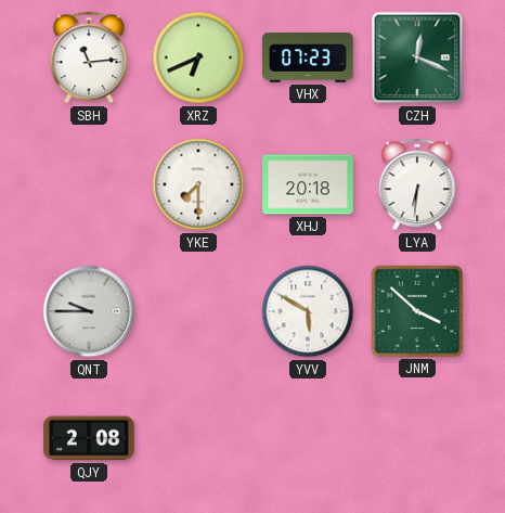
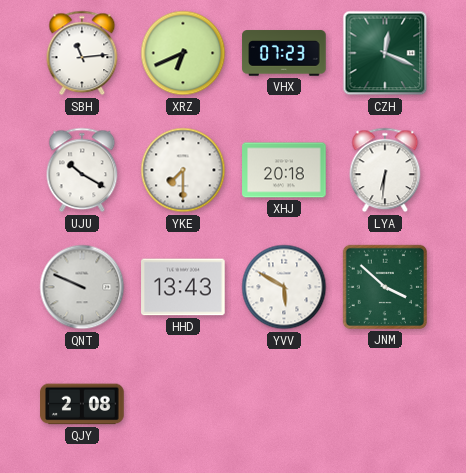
UJU: none -> 10:20 (82, 170)
QNT: 9:45 -> 9:49 (82, 287)
HHD: none -> 13:43 (183, 287)
